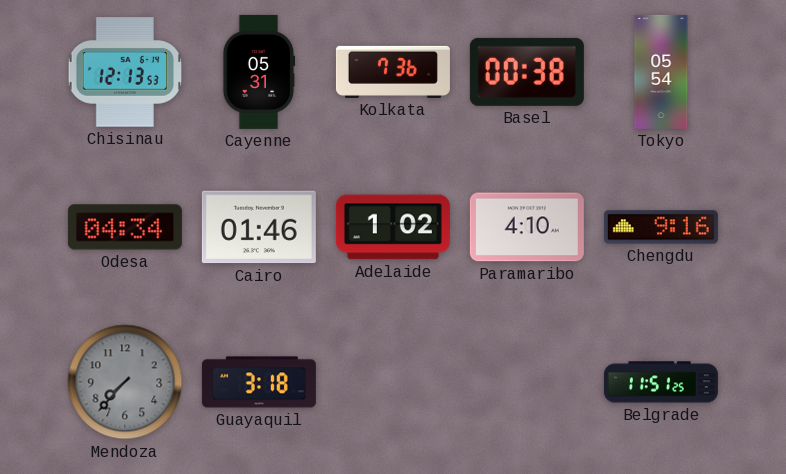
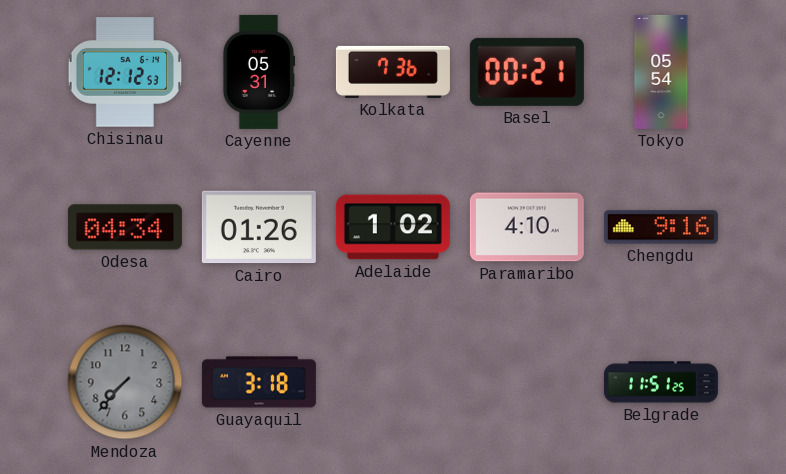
Chisinau: 12:13 -> 12:12 (125, 72)
Basel: 00:38 -> 00:21 (527, 72)
Cairo: 01:46 -> 01:26 (259, 227)
